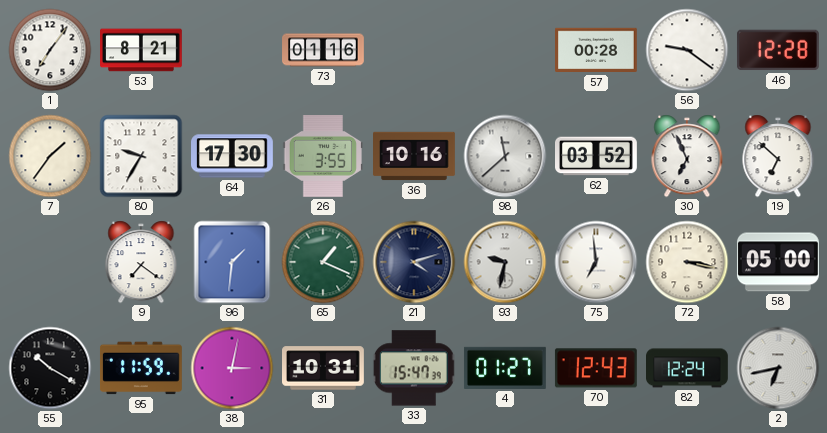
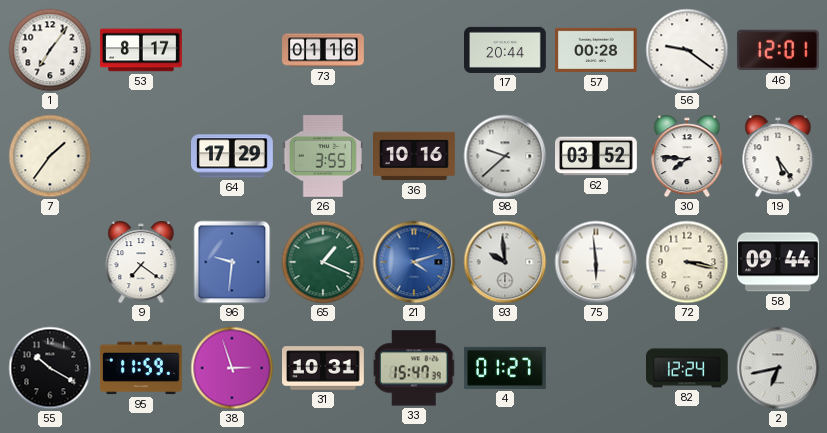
53: 8:21 -> 8:17 (142, 50)
17: none -> 20:44 (506, 50)
46: 12:28 -> 12:01 (778, 50)
80: 9:35 -> none (141, 156)
64: 17:30 -> 17:29 (233, 156)
98: 11:38 -> 9:38 (505, 156)
30: 6:56 -> 7:46 (687, 156)
19: 6:52 -> 5:24 (778, 156)
96: 1:31 -> 9:31 (232, 262)
21 dial: navy -> blue (414, 262)
93: 9:32 -> 9:59 (505, 262)
75: 6:59 -> 5:59 (596, 262)
58: 05:00 -> 09:44 (778, 262)
38: 3:02 -> 2:57 (232, 368)
70: 12:43 -> none (596, 368)
